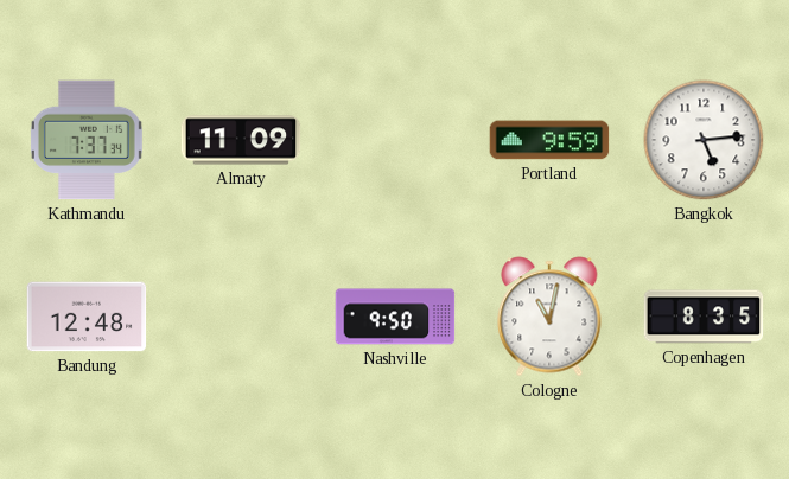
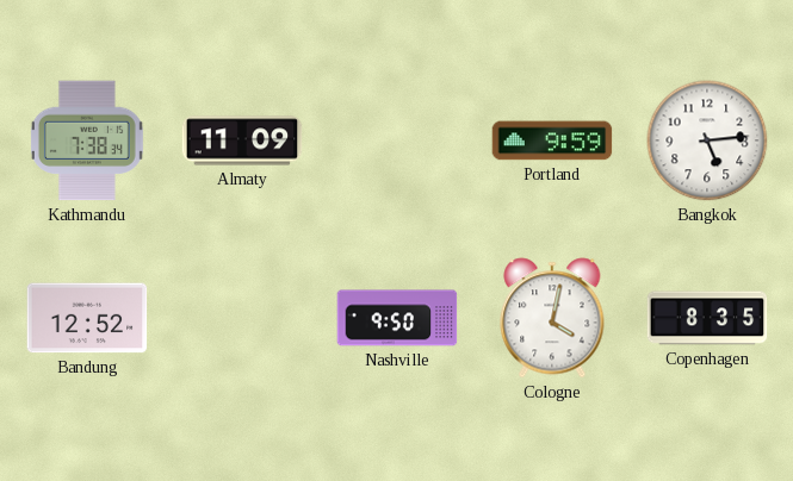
Kathmandu: 7:37 -> 7:38 (87, 140)
Bandung: 12:48 -> 12:52 (87, 318)
Cologne: 11:02 -> 4:02 (552, 318)
